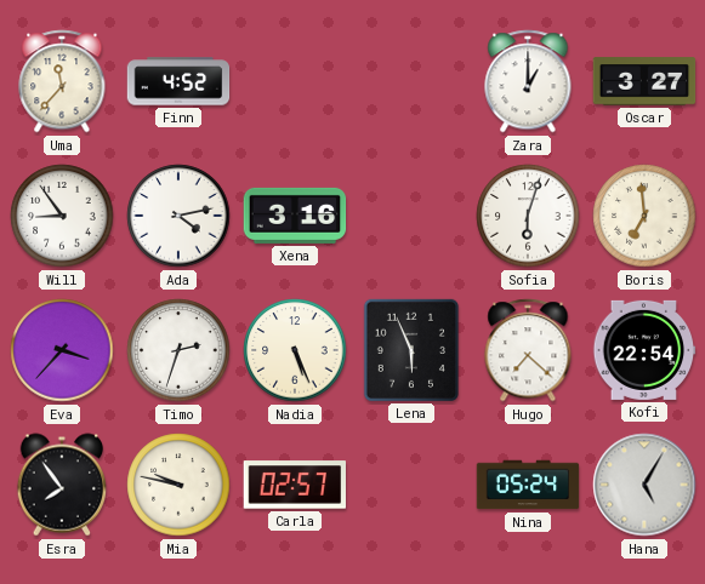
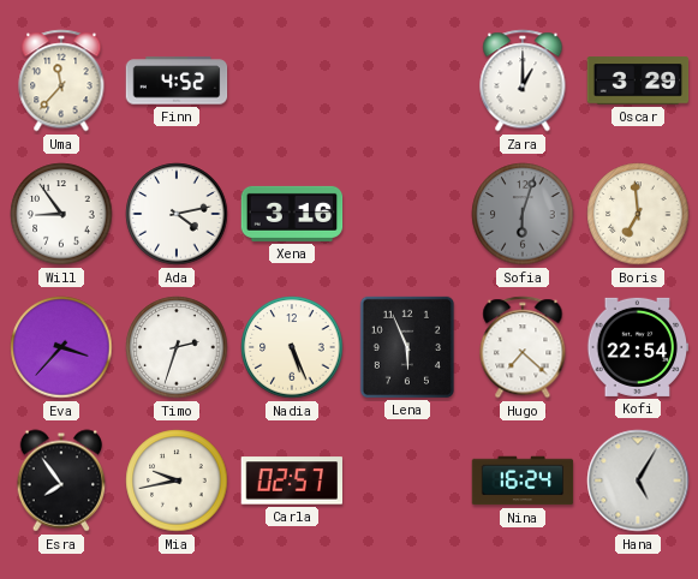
Oscar: 3:27 -> 3:29 (638, 80)
Sofia dial: white -> grey (523, 214)
Mia: 9:47 -> 9:43 (177, 480)
Nina: 05:24 -> 16:24 (523, 480)
